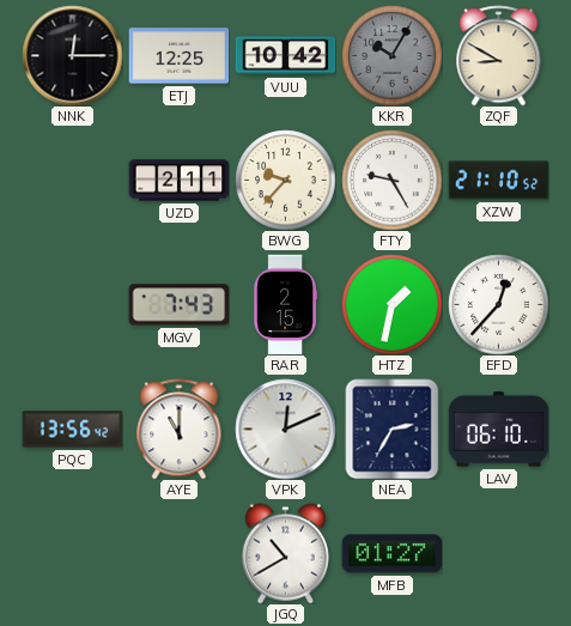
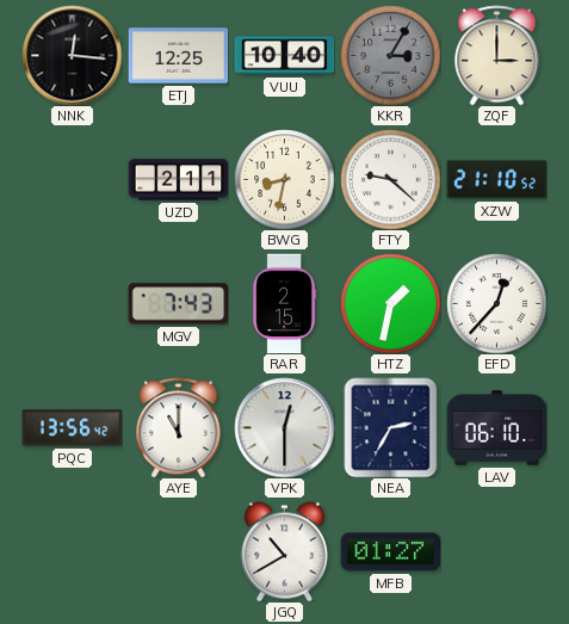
NNK: 12:15 -> 12:16 (72, 55)
VUU: 10:42 -> 10:40 (284, 56)
KKR: 10:05 -> 3:05 (390, 55)
ZQF: 8:50 -> 3:00 (497, 55)
BWG: 9:37 -> 8:32 (284, 179)
FTY: 9:25 -> 9:22 (390, 179)
VPK: 12:11 -> 12:30 (284, 427)
